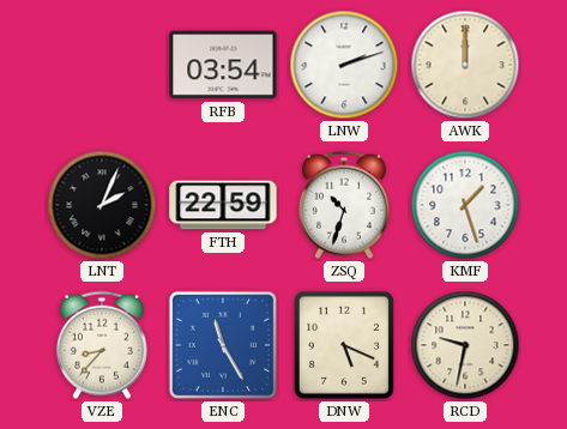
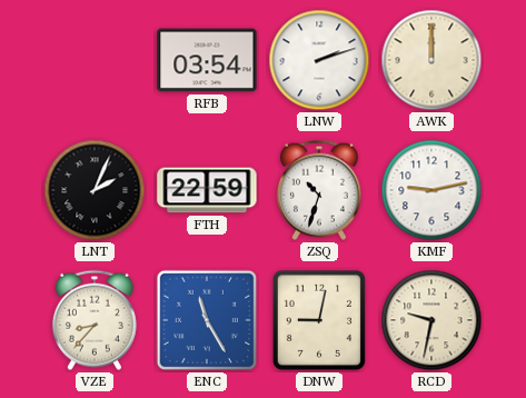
KMF: 1:27 -> 9:13 (431, 190)
DNW: 5:19 -> 9:02 (319, 320)
